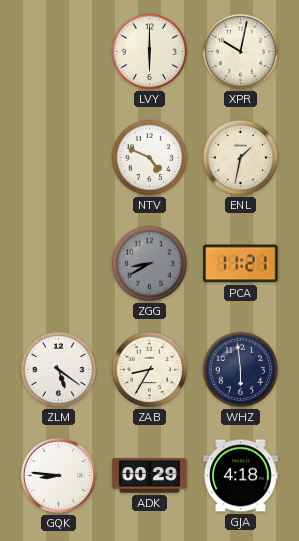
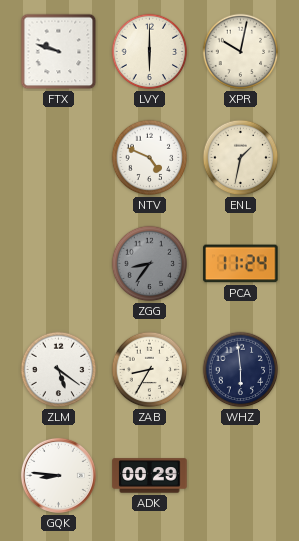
FTX: none -> 9:48 (59, 52)
ZGG: 8:40 -> 8:36 (150, 264)
PCA: 11:21 -> 11:24 (241, 264)
GJA: 4:18 -> none (241, 476)
